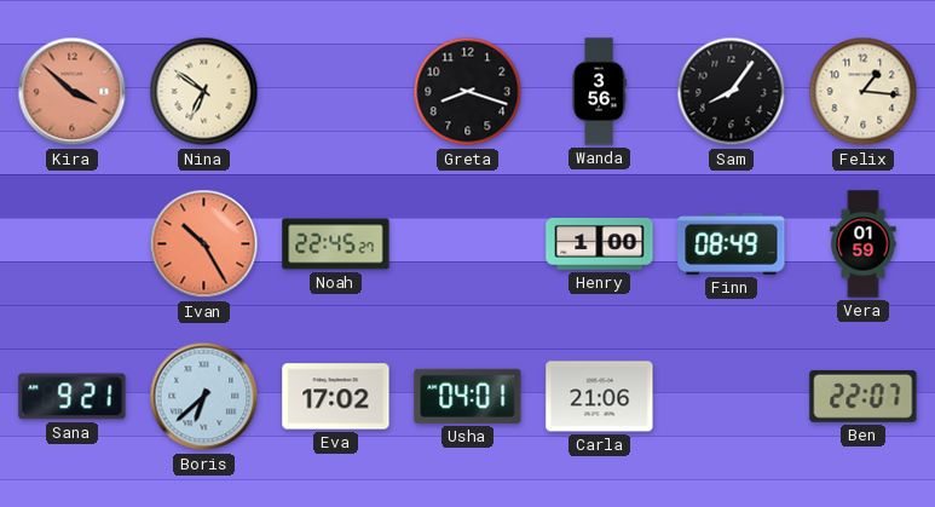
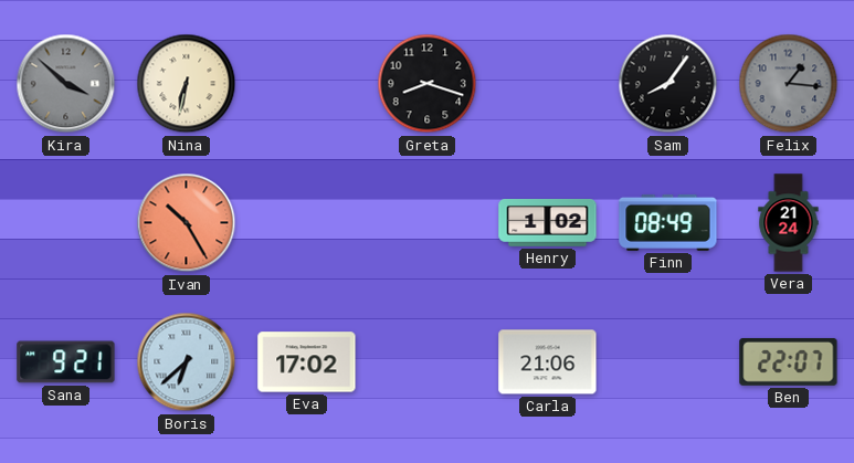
Kira dial: salmon -> grey (66, 84)
Nina: 6:51 -> 6:32 (187, 84)
Wanda: 3:56 -> none (599, 92)
Felix dial: cream -> grey (789, 84)
Noah: 22:45 -> none (336, 244)
Henry: 1:00 -> 1:02 (548, 223)
Vera: 01:59 -> 21:24 (789, 223)
Usha: 04:01 -> none (468, 396)
